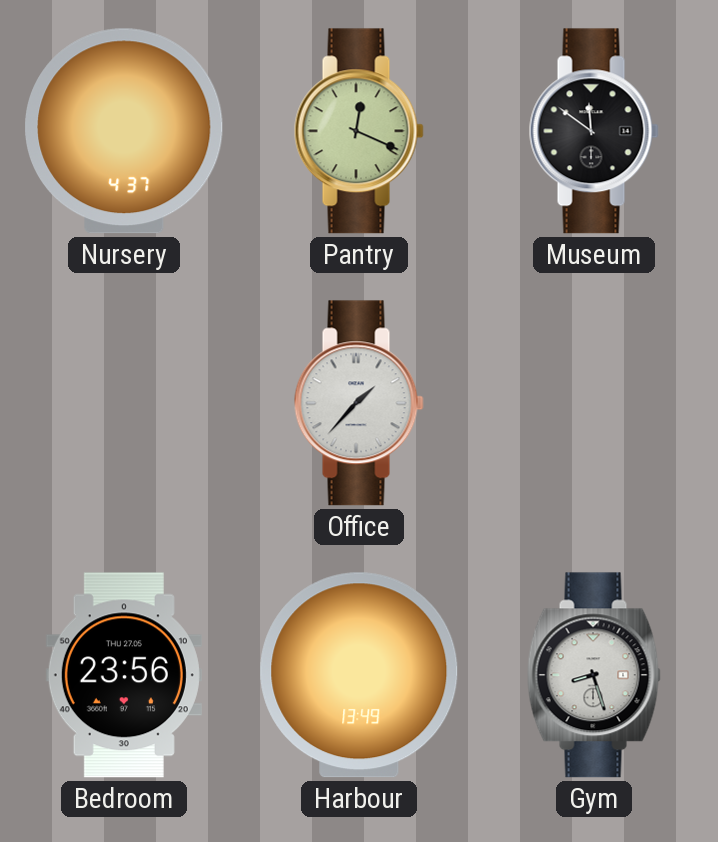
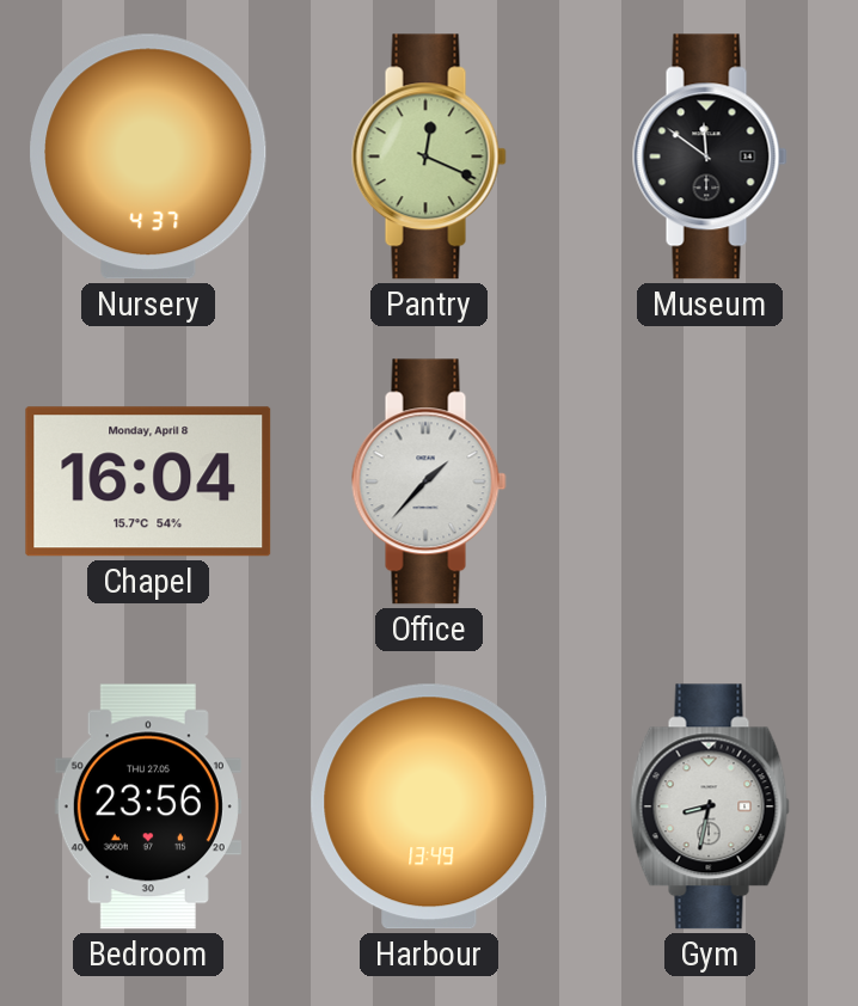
Chapel: none -> 16:04 (148, 481)
Gym: 8:27 -> 8:32 (710, 806)
